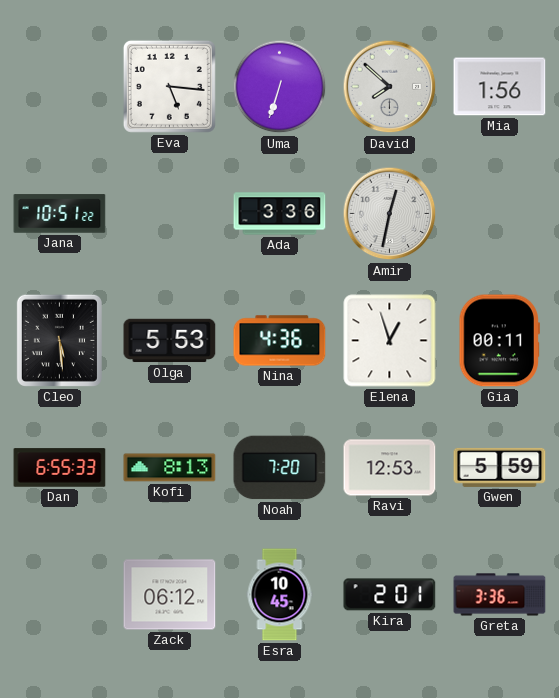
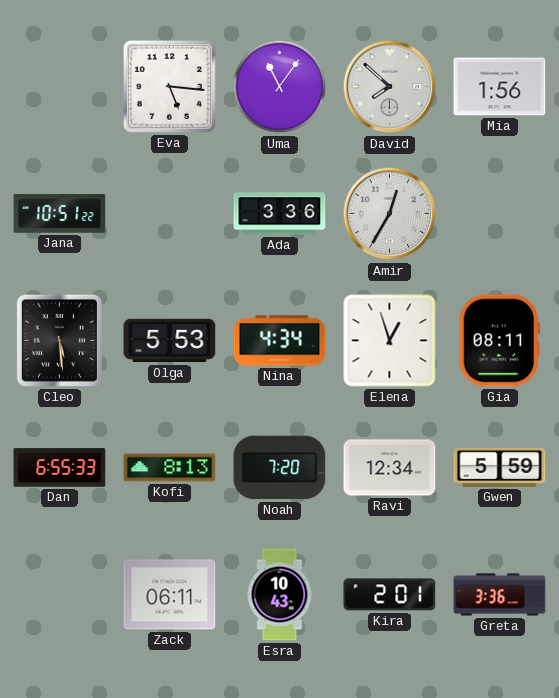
Uma: 6:33 -> 11:06 (280, 87)
Amir: 12:32 -> 12:35 (390, 214)
Nina: 4:36 -> 4:34 (280, 341)
Gia: 00:11 -> 08:11 (499, 341)
Ravi: 12:53 -> 12:34 (390, 468)
Zack: 06:12 -> 06:11 (170, 595)
Esra: 10:45 -> 10:43 (280, 595)
